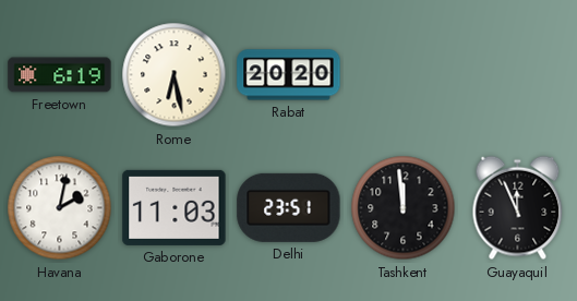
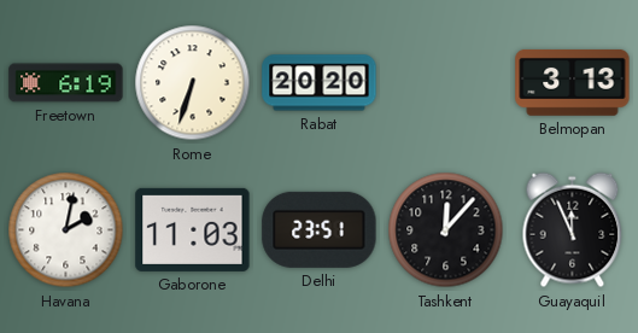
Rome: 6:28 -> 6:33 (193, 83)
Belmopan: none -> 3:13 (573, 82)
Tashkent: 11:59 -> 12:07 (446, 230)
